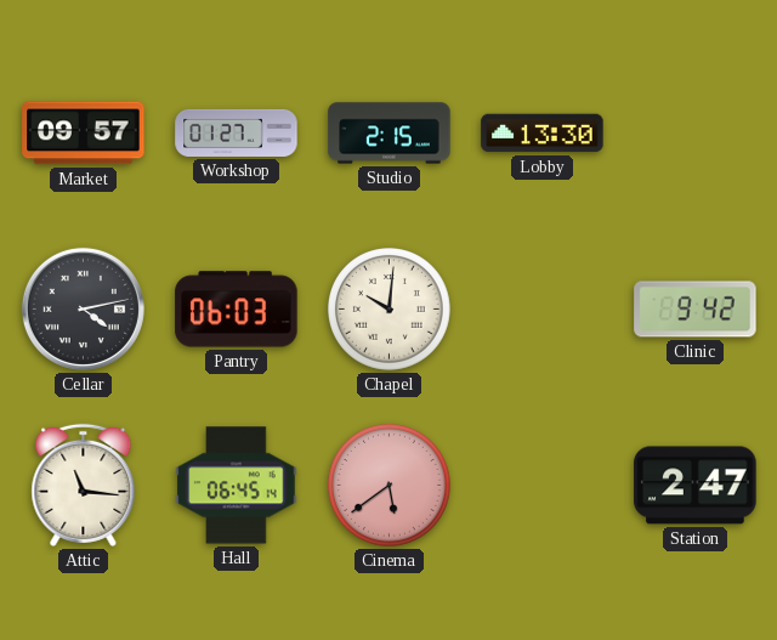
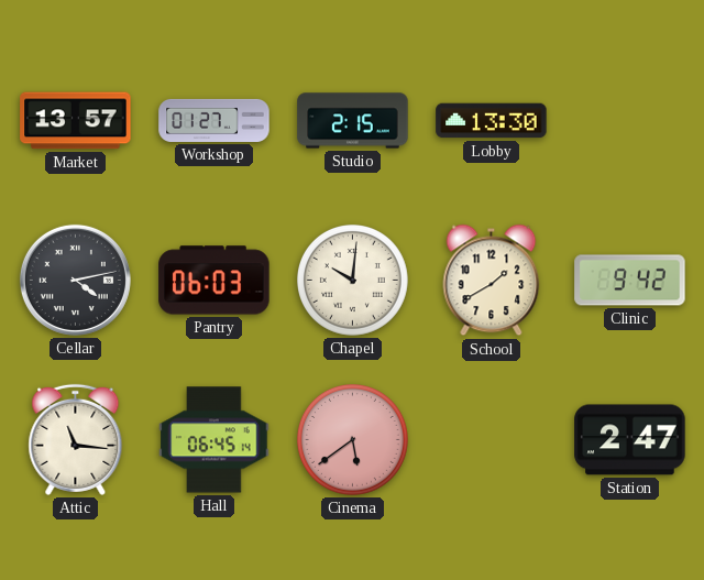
Market: 09:57 -> 13:57 (76, 121)
School: none -> 1:40 (492, 281)
